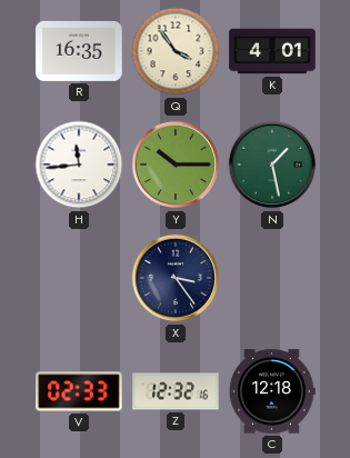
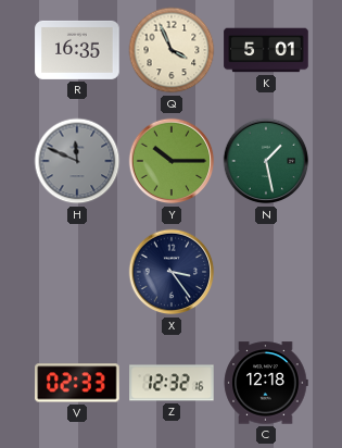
Q: 3:54 -> 3:56 (172, 50)
K: 4:01 -> 5:01 (266, 50)
H: 11:44 -> 11:49 (77, 161)
H dial: white -> grey (77, 161)
